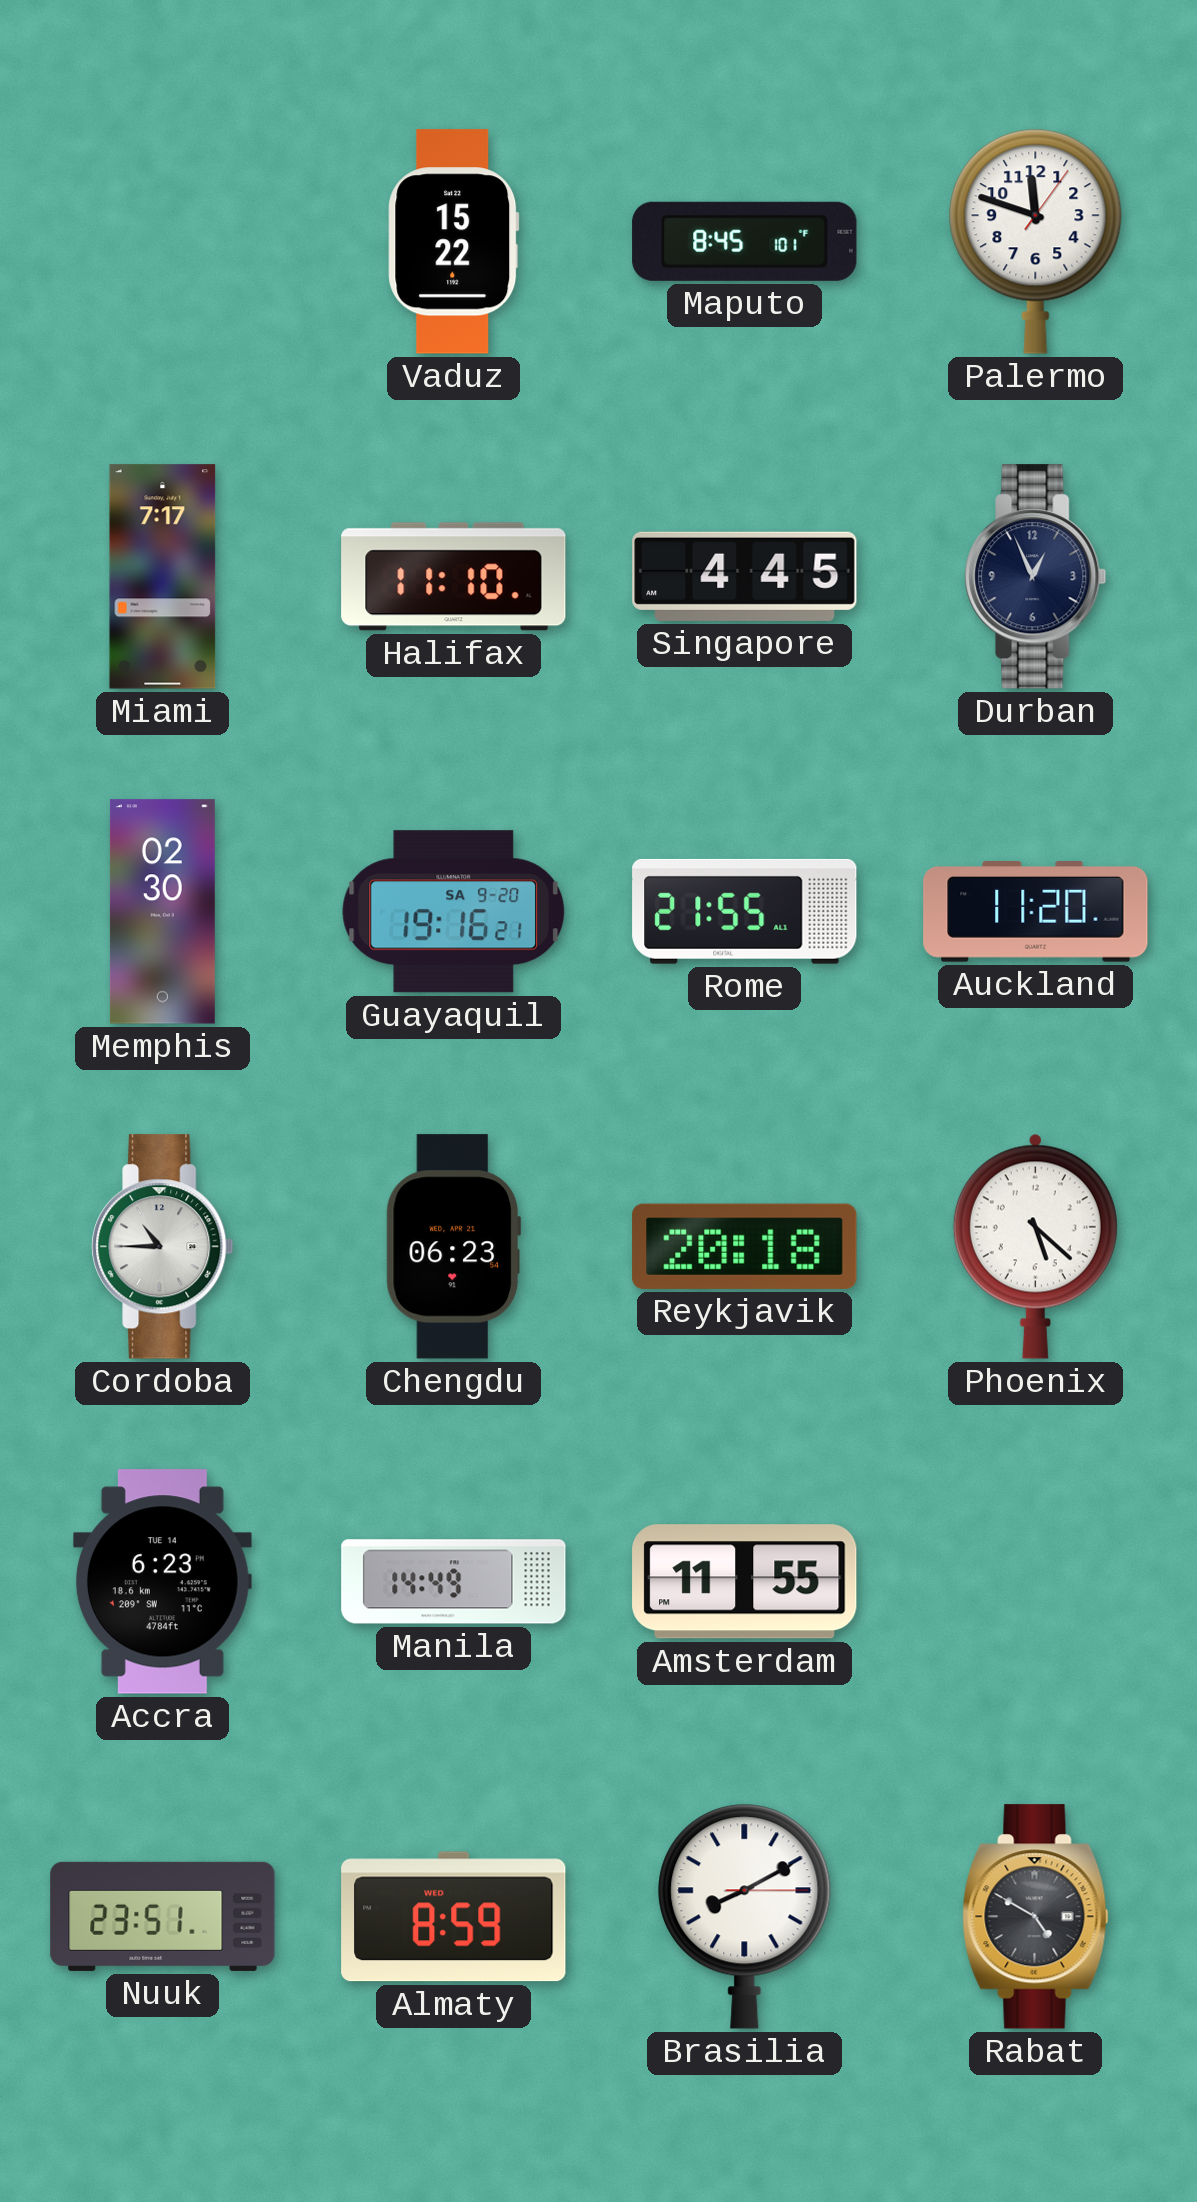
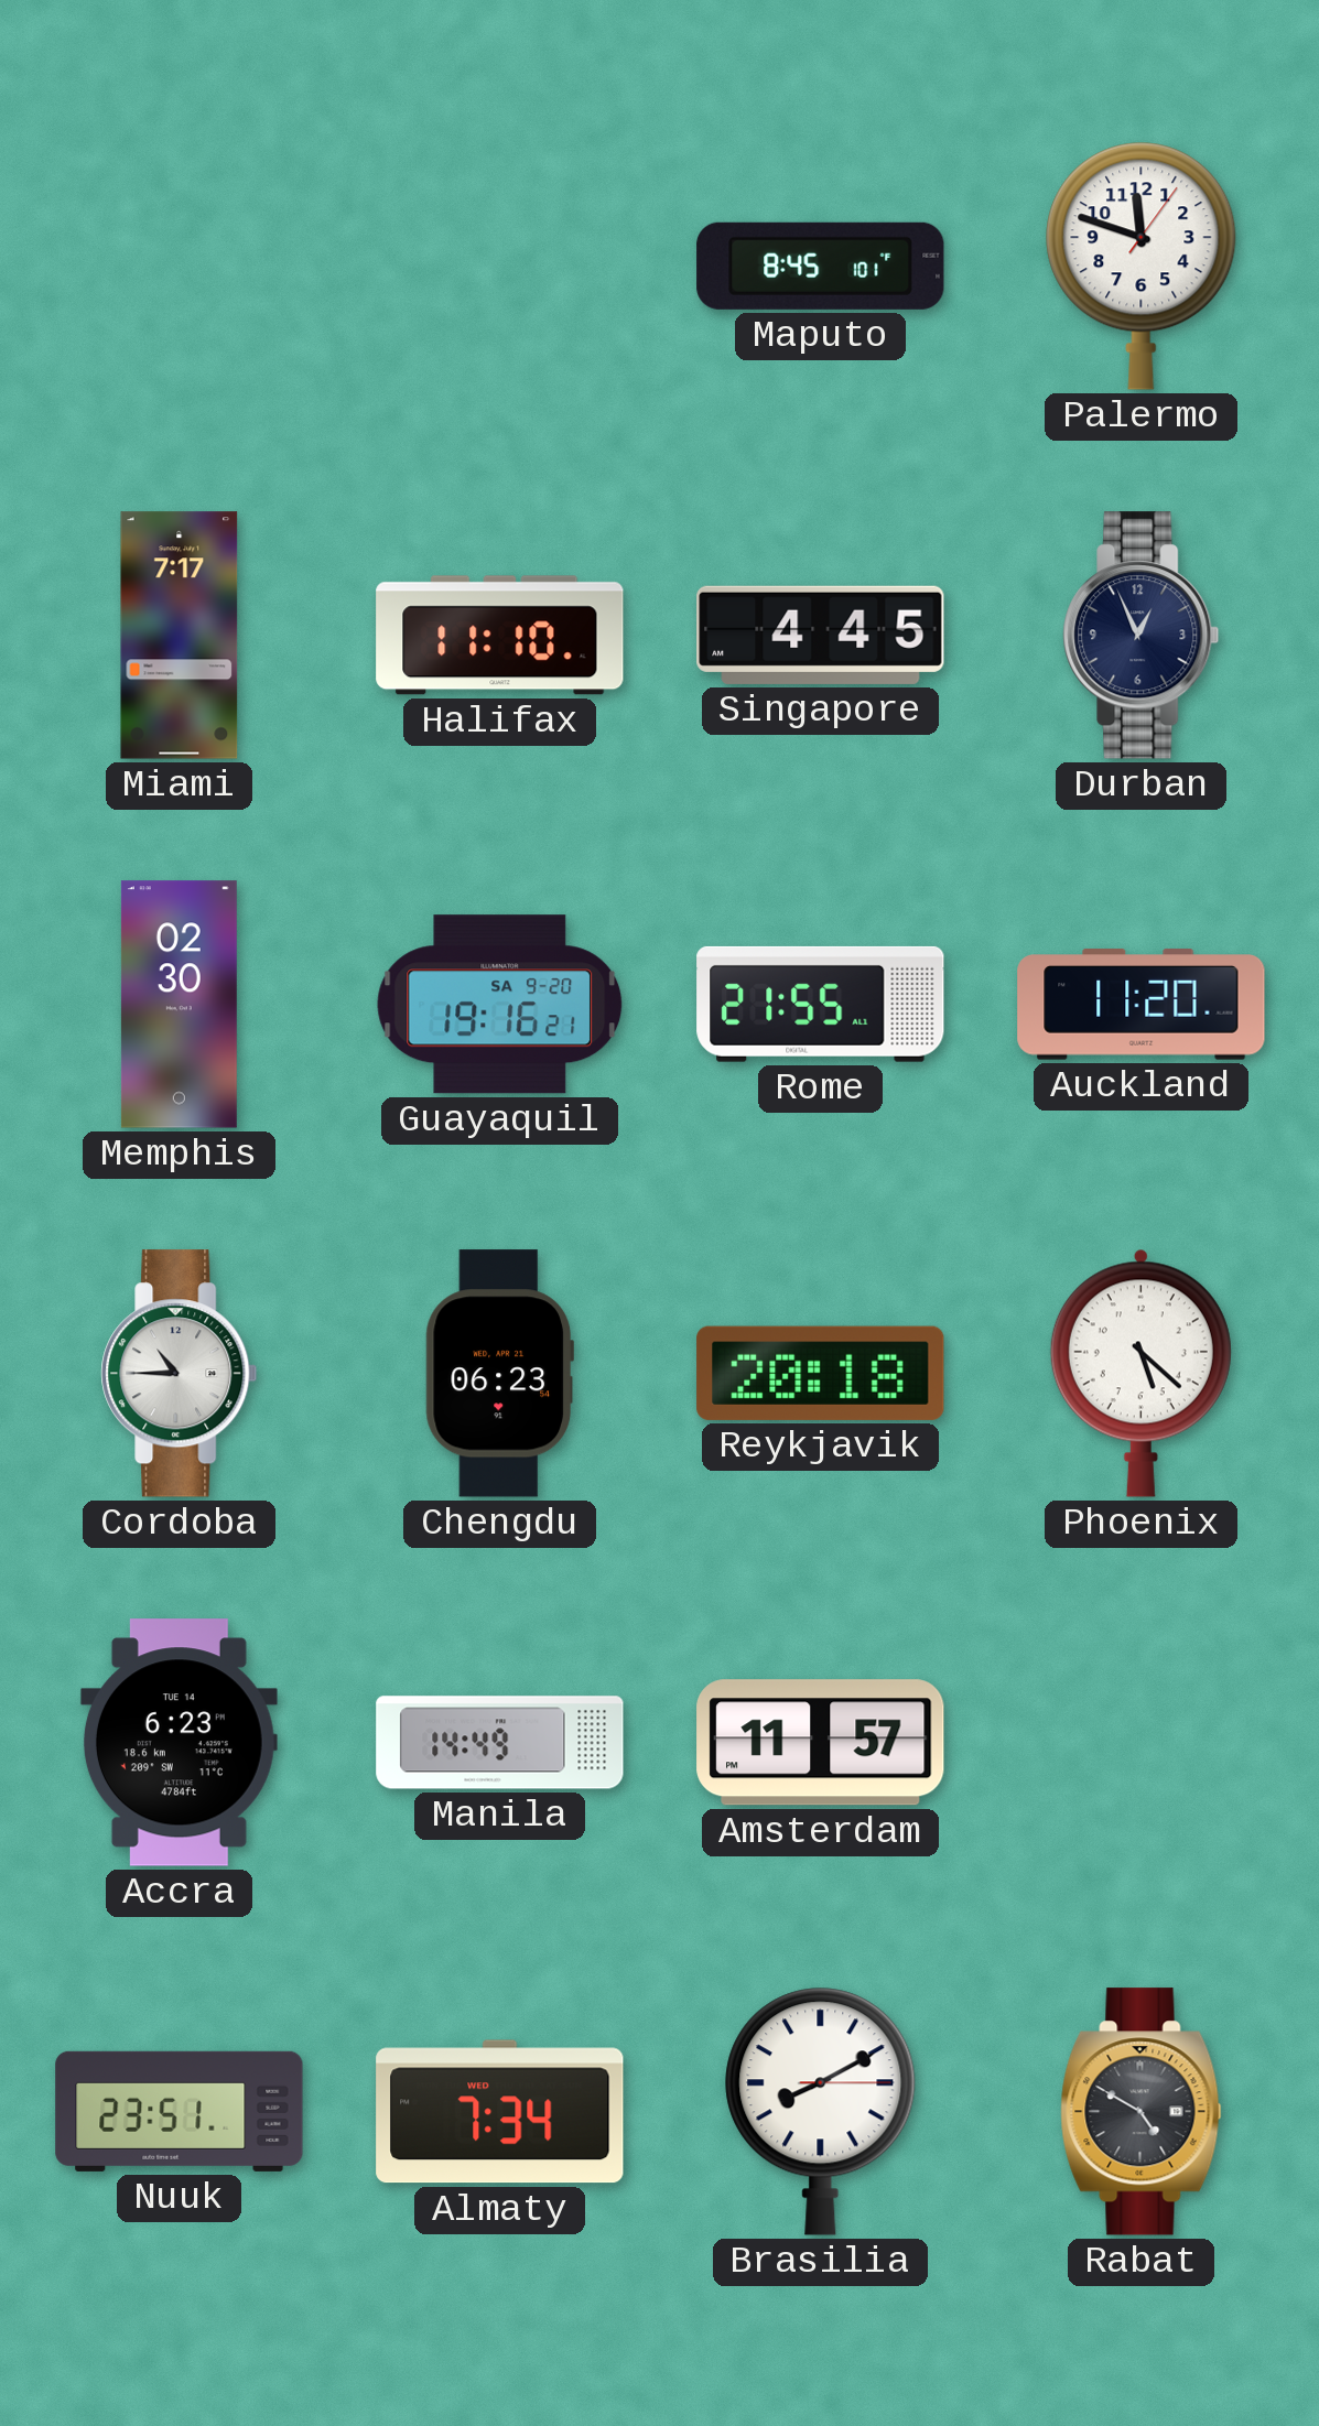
Vaduz: 15:22 -> none (454, 242)
Amsterdam: 11:55 -> 11:57 (821, 1743)
Almaty: 8:59 -> 7:34 (500, 2112)
